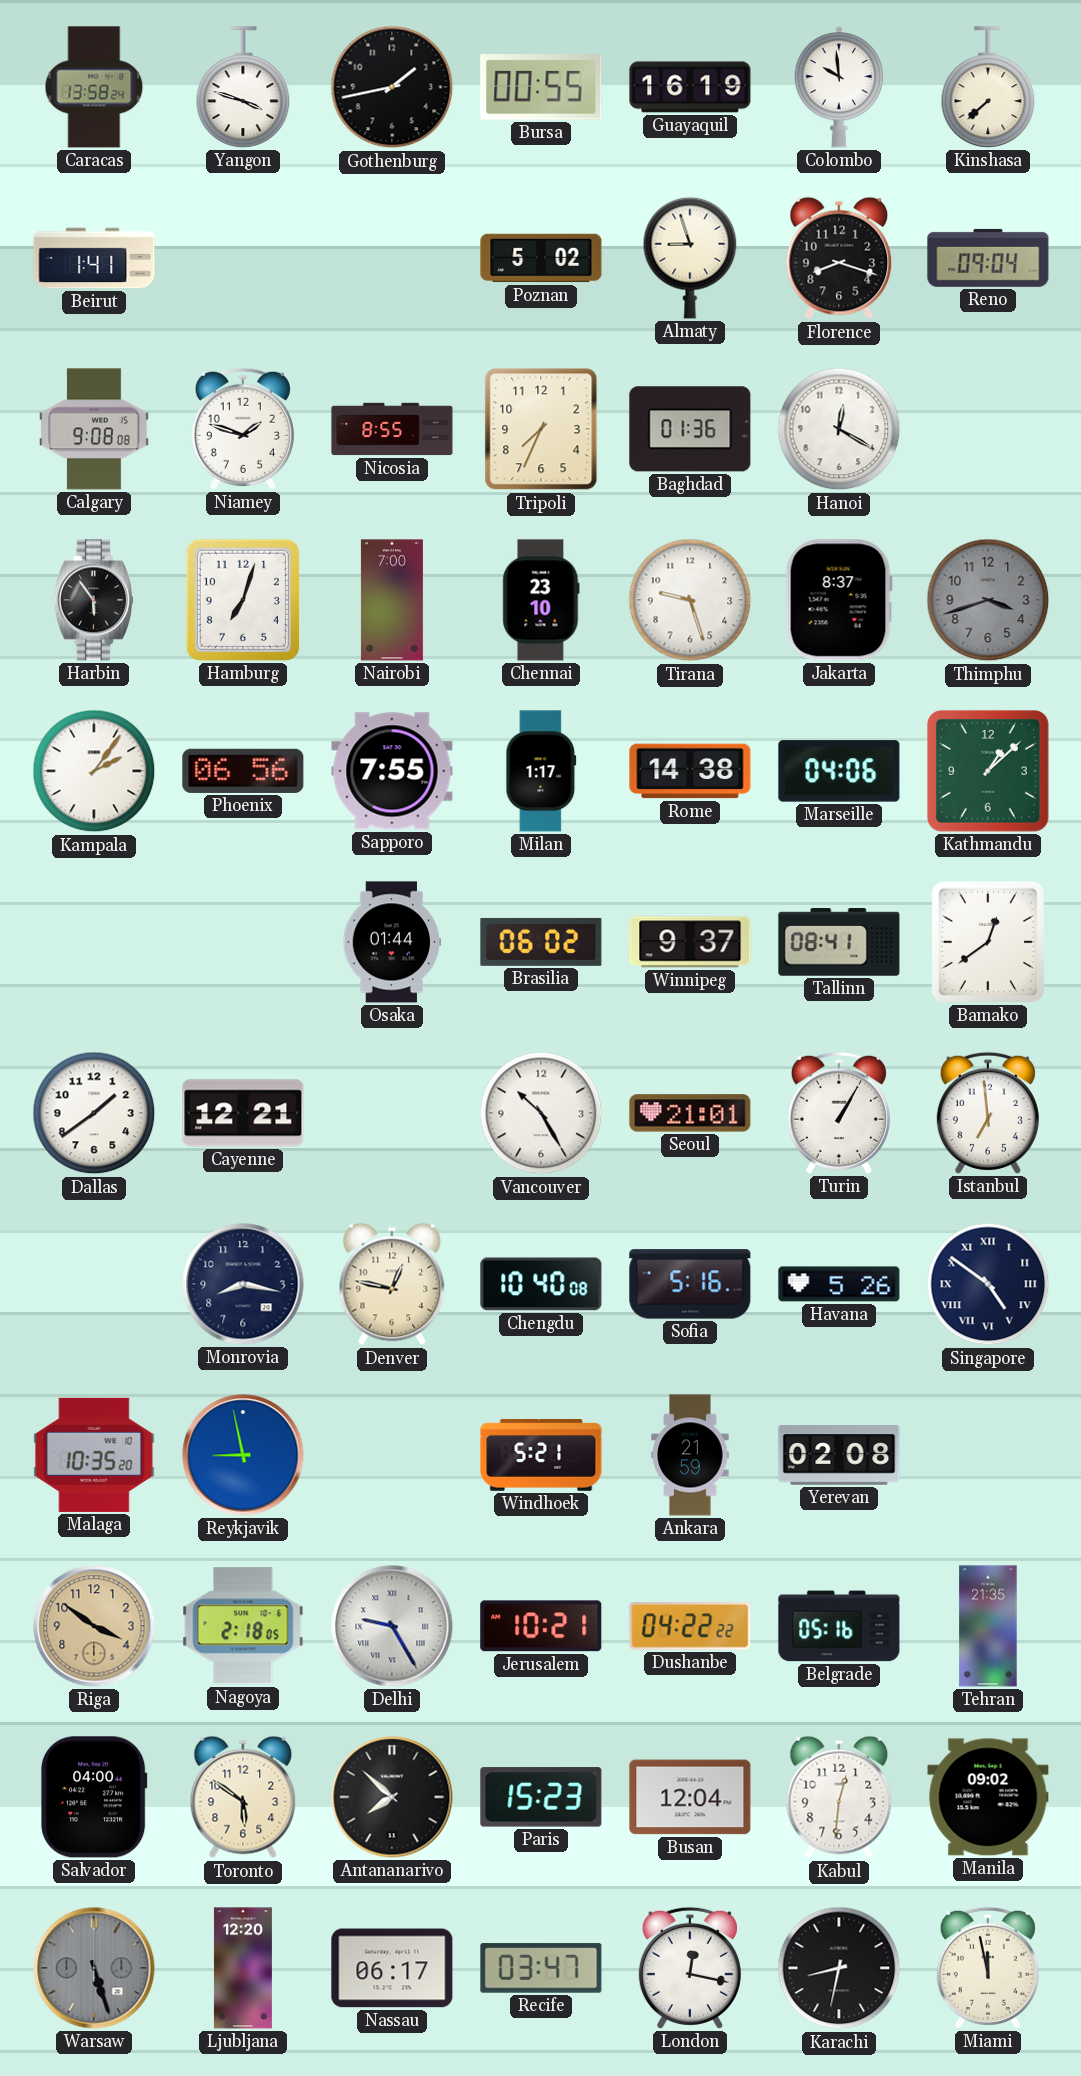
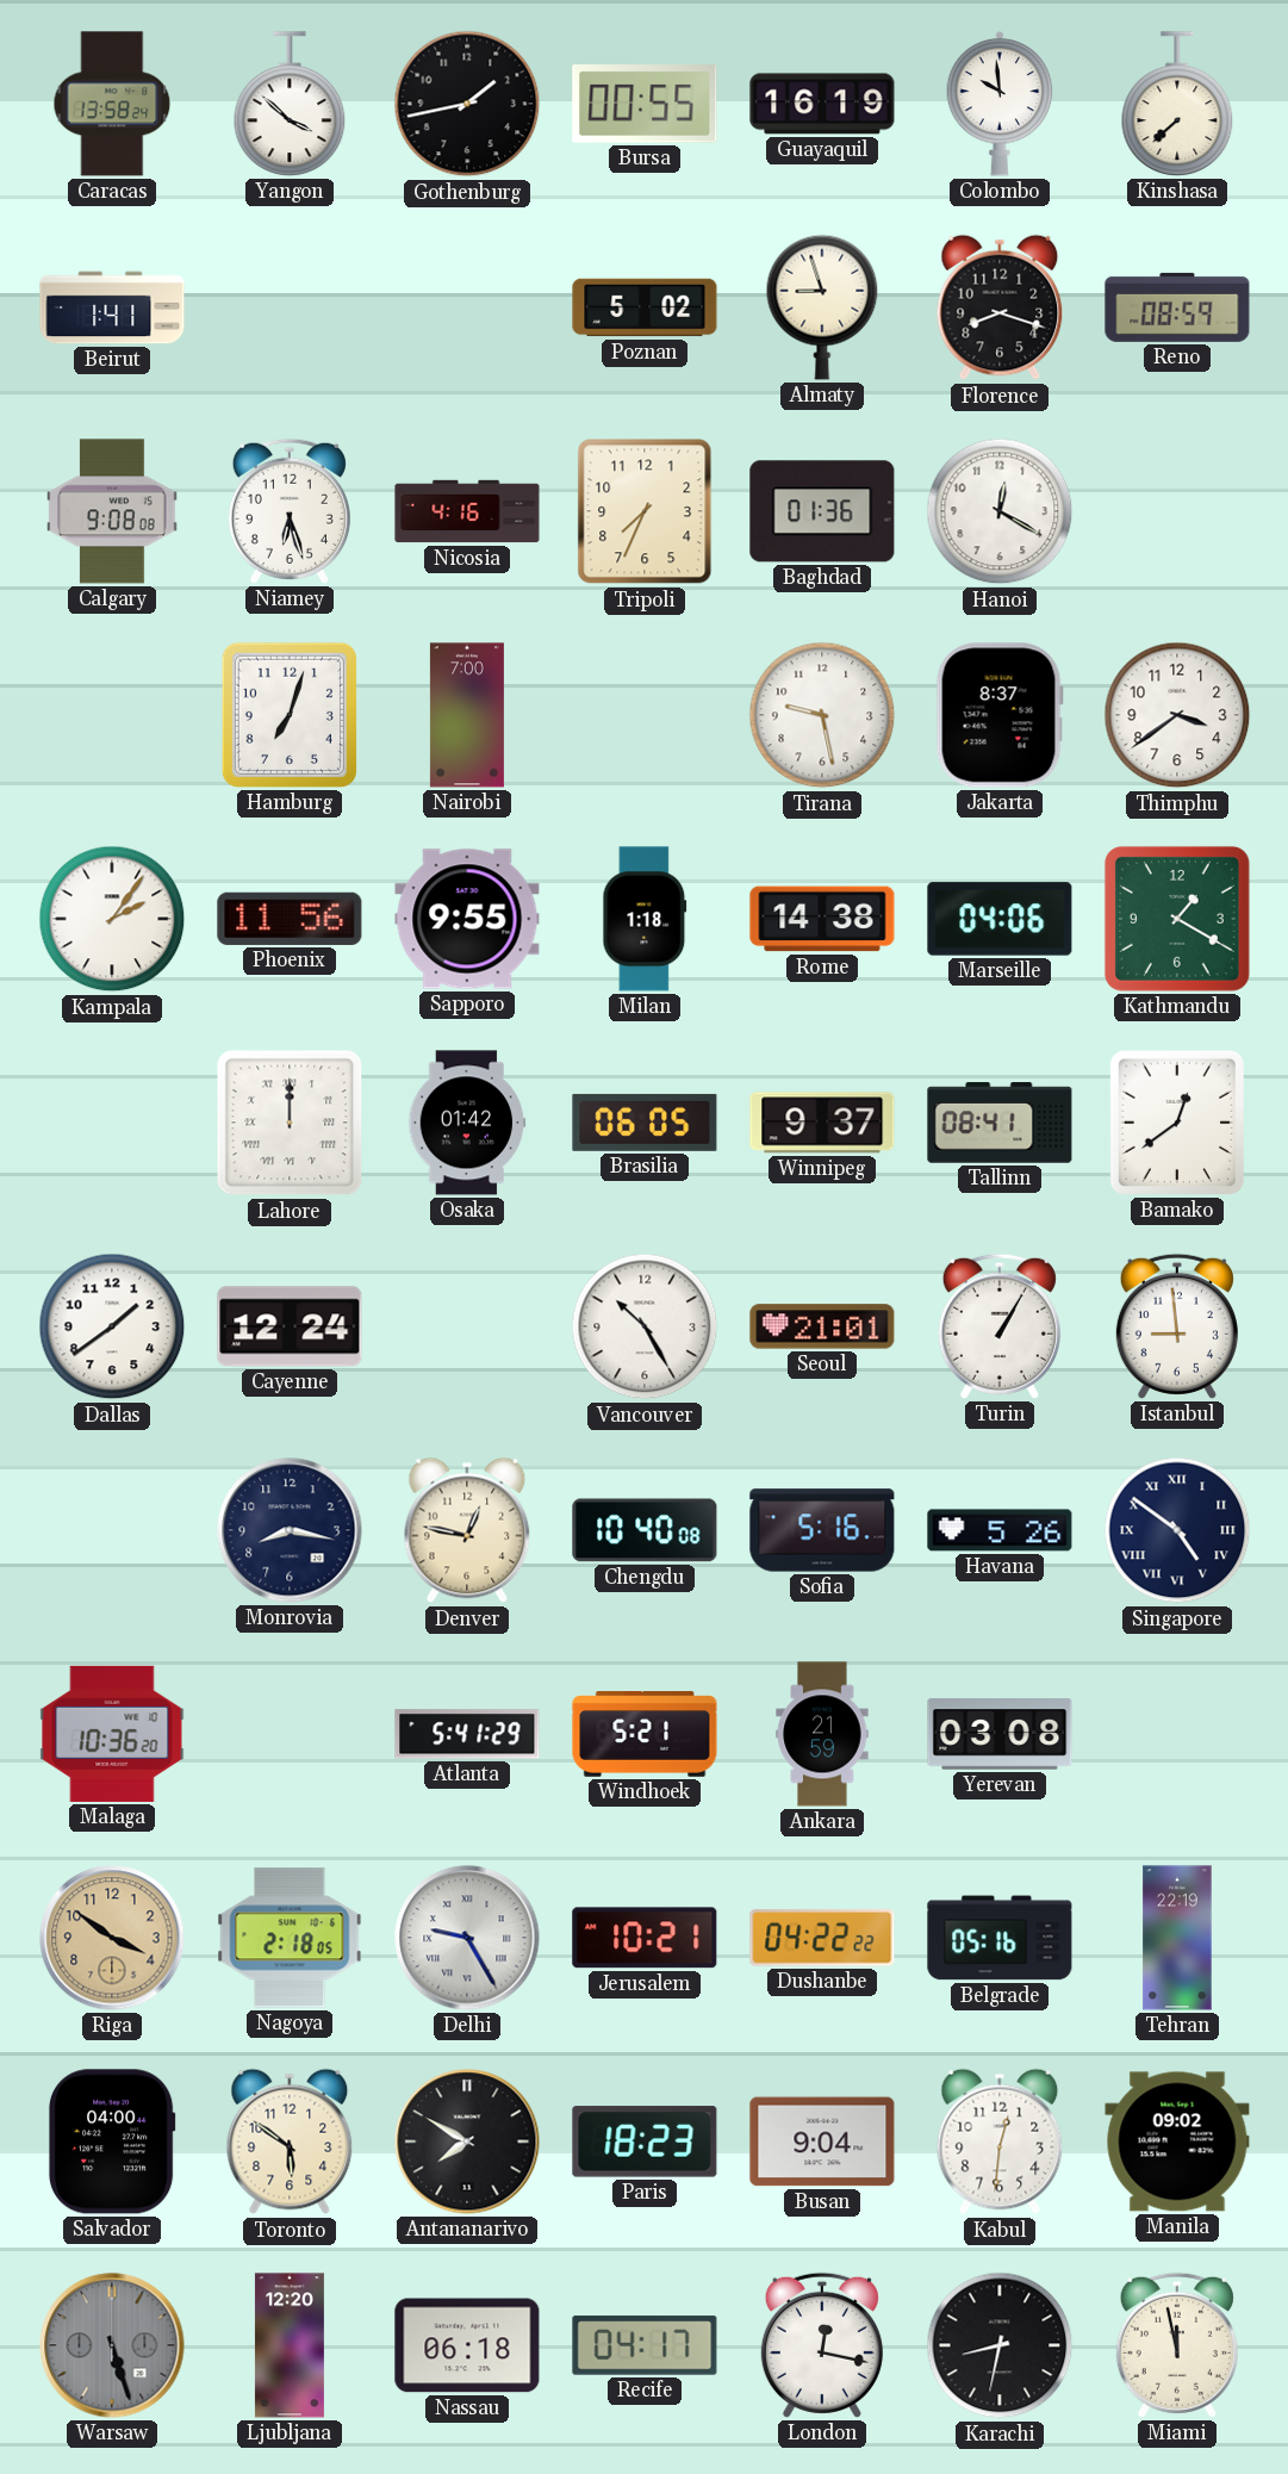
Yangon: 3:48 -> 3:52 (290, 104)
Reno: 09:04 -> 08:59 (1177, 307)
Niamey: 1:48 -> 6:27 (290, 511)
Nicosia: 8:55 -> 4:16 (467, 511)
Harbin: 5:54 -> none (94, 600)
Chennai: 23:10 -> none (541, 600)
Tirana: 9:27 -> 9:28 (822, 715)
Thimphu: 3:42 -> 3:39 (1177, 715)
Thimphu dial: grey -> white (1177, 715)
Phoenix: 06:56 -> 11:56 (290, 919)
Sapporo: 7:55 -> 9:55 (467, 919)
Milan: 1:17 -> 1:18 (645, 919)
Kathmandu: 1:08 -> 1:20 (1177, 919)
Lahore: none -> 12:00 (290, 1123)
Osaka: 01:44 -> 01:42 (467, 1123)
Brasilia: 06:02 -> 06:05 (645, 1123)
Cayenne: 12:21 -> 12:24 (290, 1326)
Istanbul: 6:59 -> 8:59 (1177, 1326)
Malaga: 10:35 -> 10:36 (112, 1734)
Reykjavik: 8:58 -> none (243, 1455)
Atlanta: none -> 5:41 (467, 1734)
Yerevan: 02:08 -> 03:08 (1000, 1734)
Tehran: 21:35 -> 22:19 (1177, 1938)
Antananarivo: 7:52 -> 7:50 (467, 2142)
Paris: 15:23 -> 18:23 (645, 2142)
Busan: 12:04 -> 9:04 (822, 2142)
Nassau: 06:17 -> 06:18 (467, 2345)
Recife: 03:47 -> 04:17 (645, 2345)
